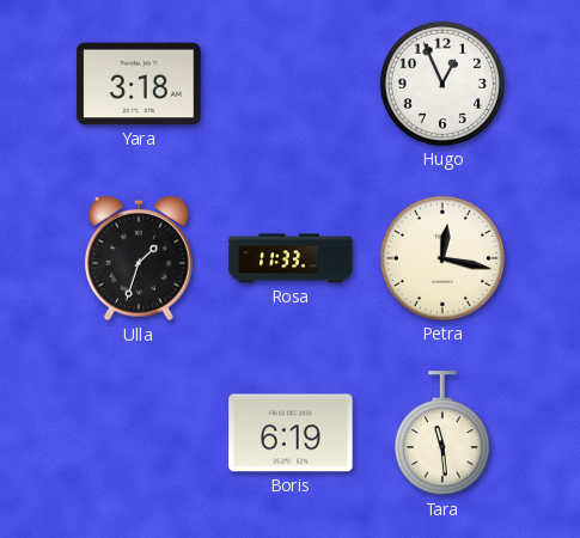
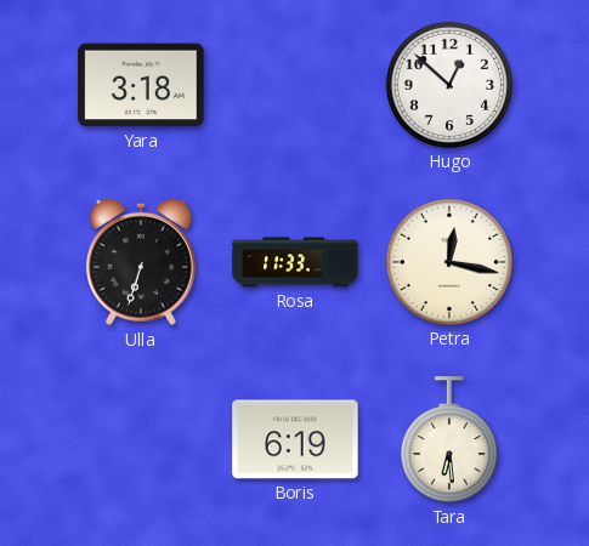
Hugo: 12:56 -> 12:52 (449, 85)
Ulla: 1:33 -> 6:33 (142, 262)
Tara: 11:29 -> 6:29 (449, 440)
